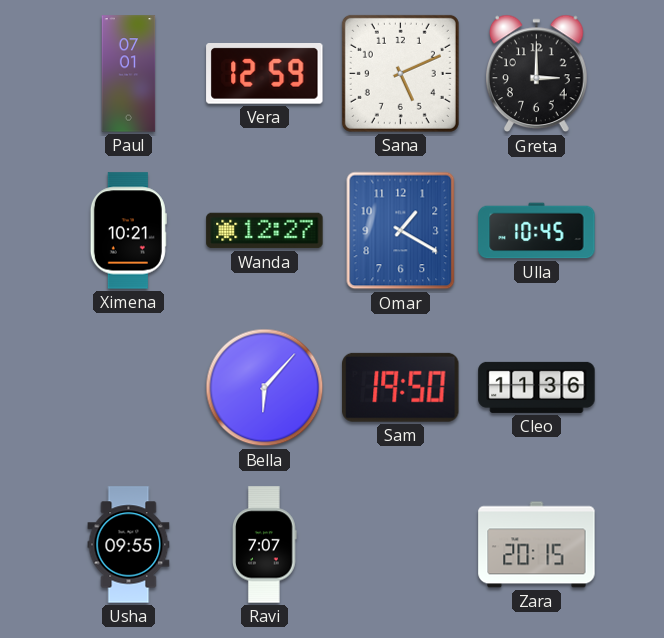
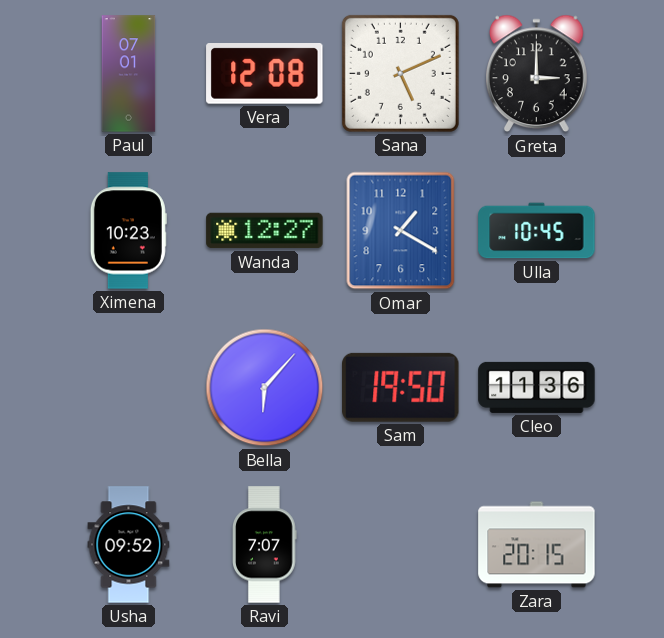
Vera: 12:59 -> 12:08 (265, 74)
Ximena: 10:21 -> 10:23 (128, 231)
Usha: 09:55 -> 09:52 (129, 545)
